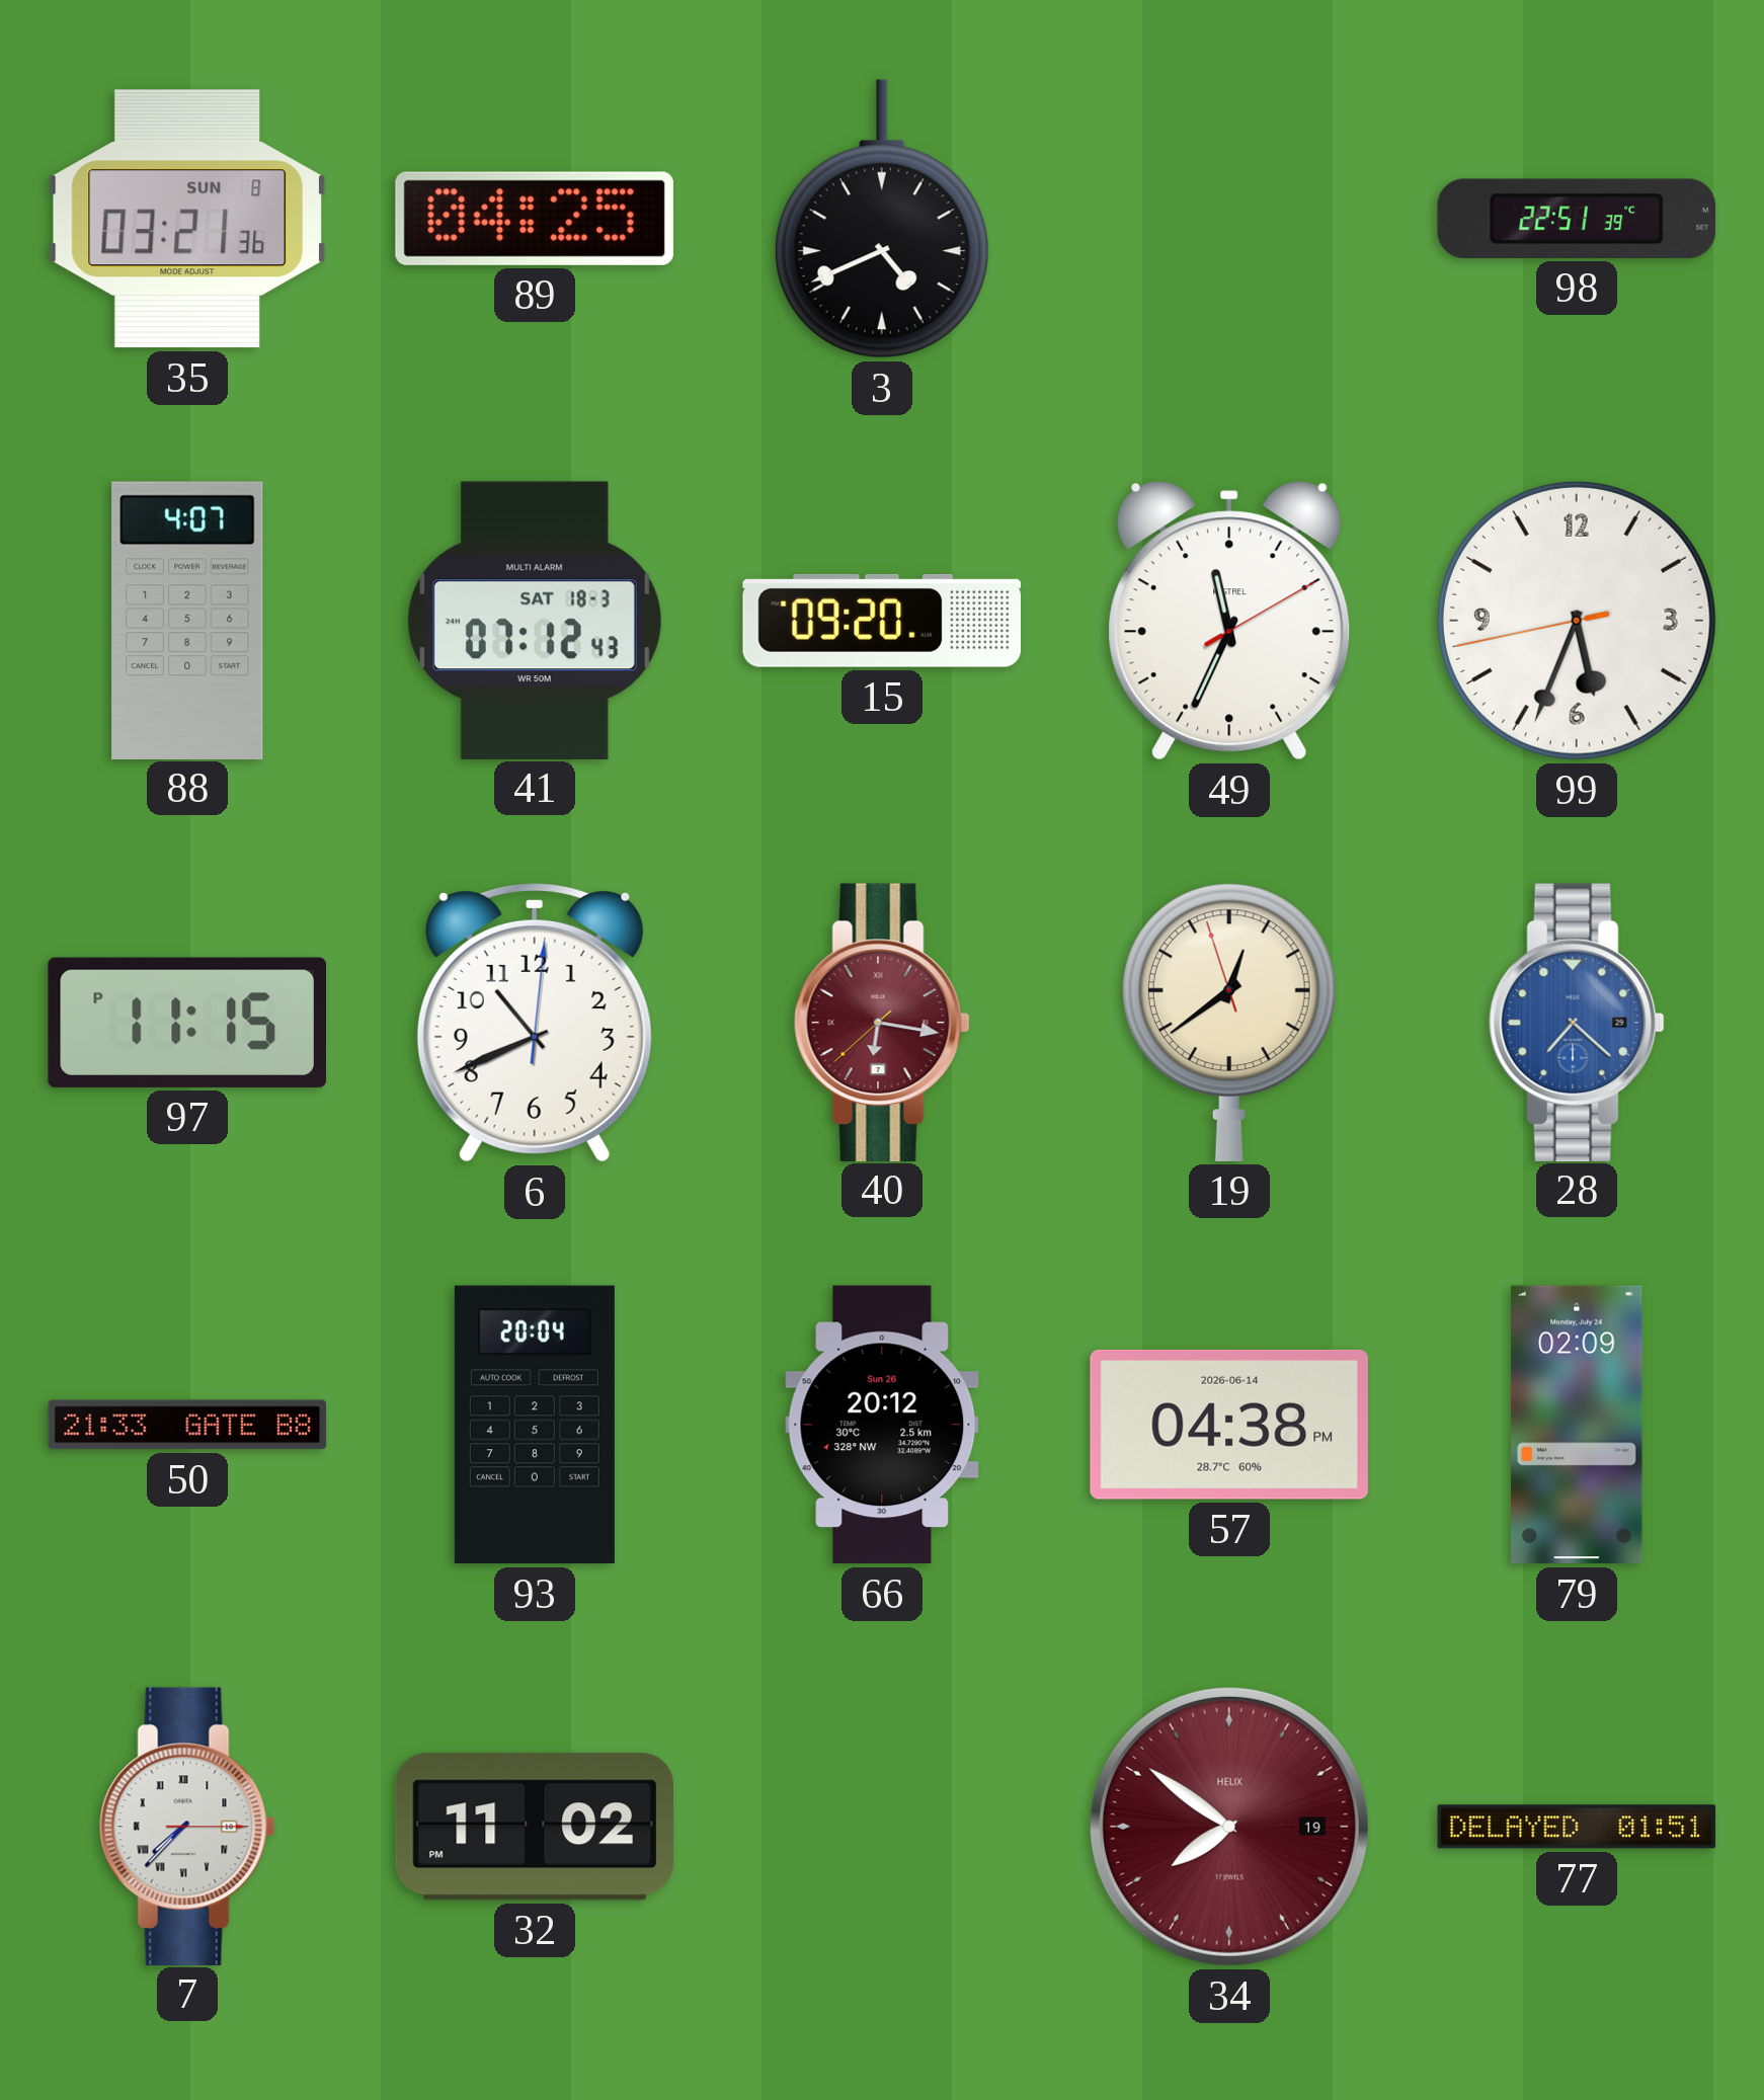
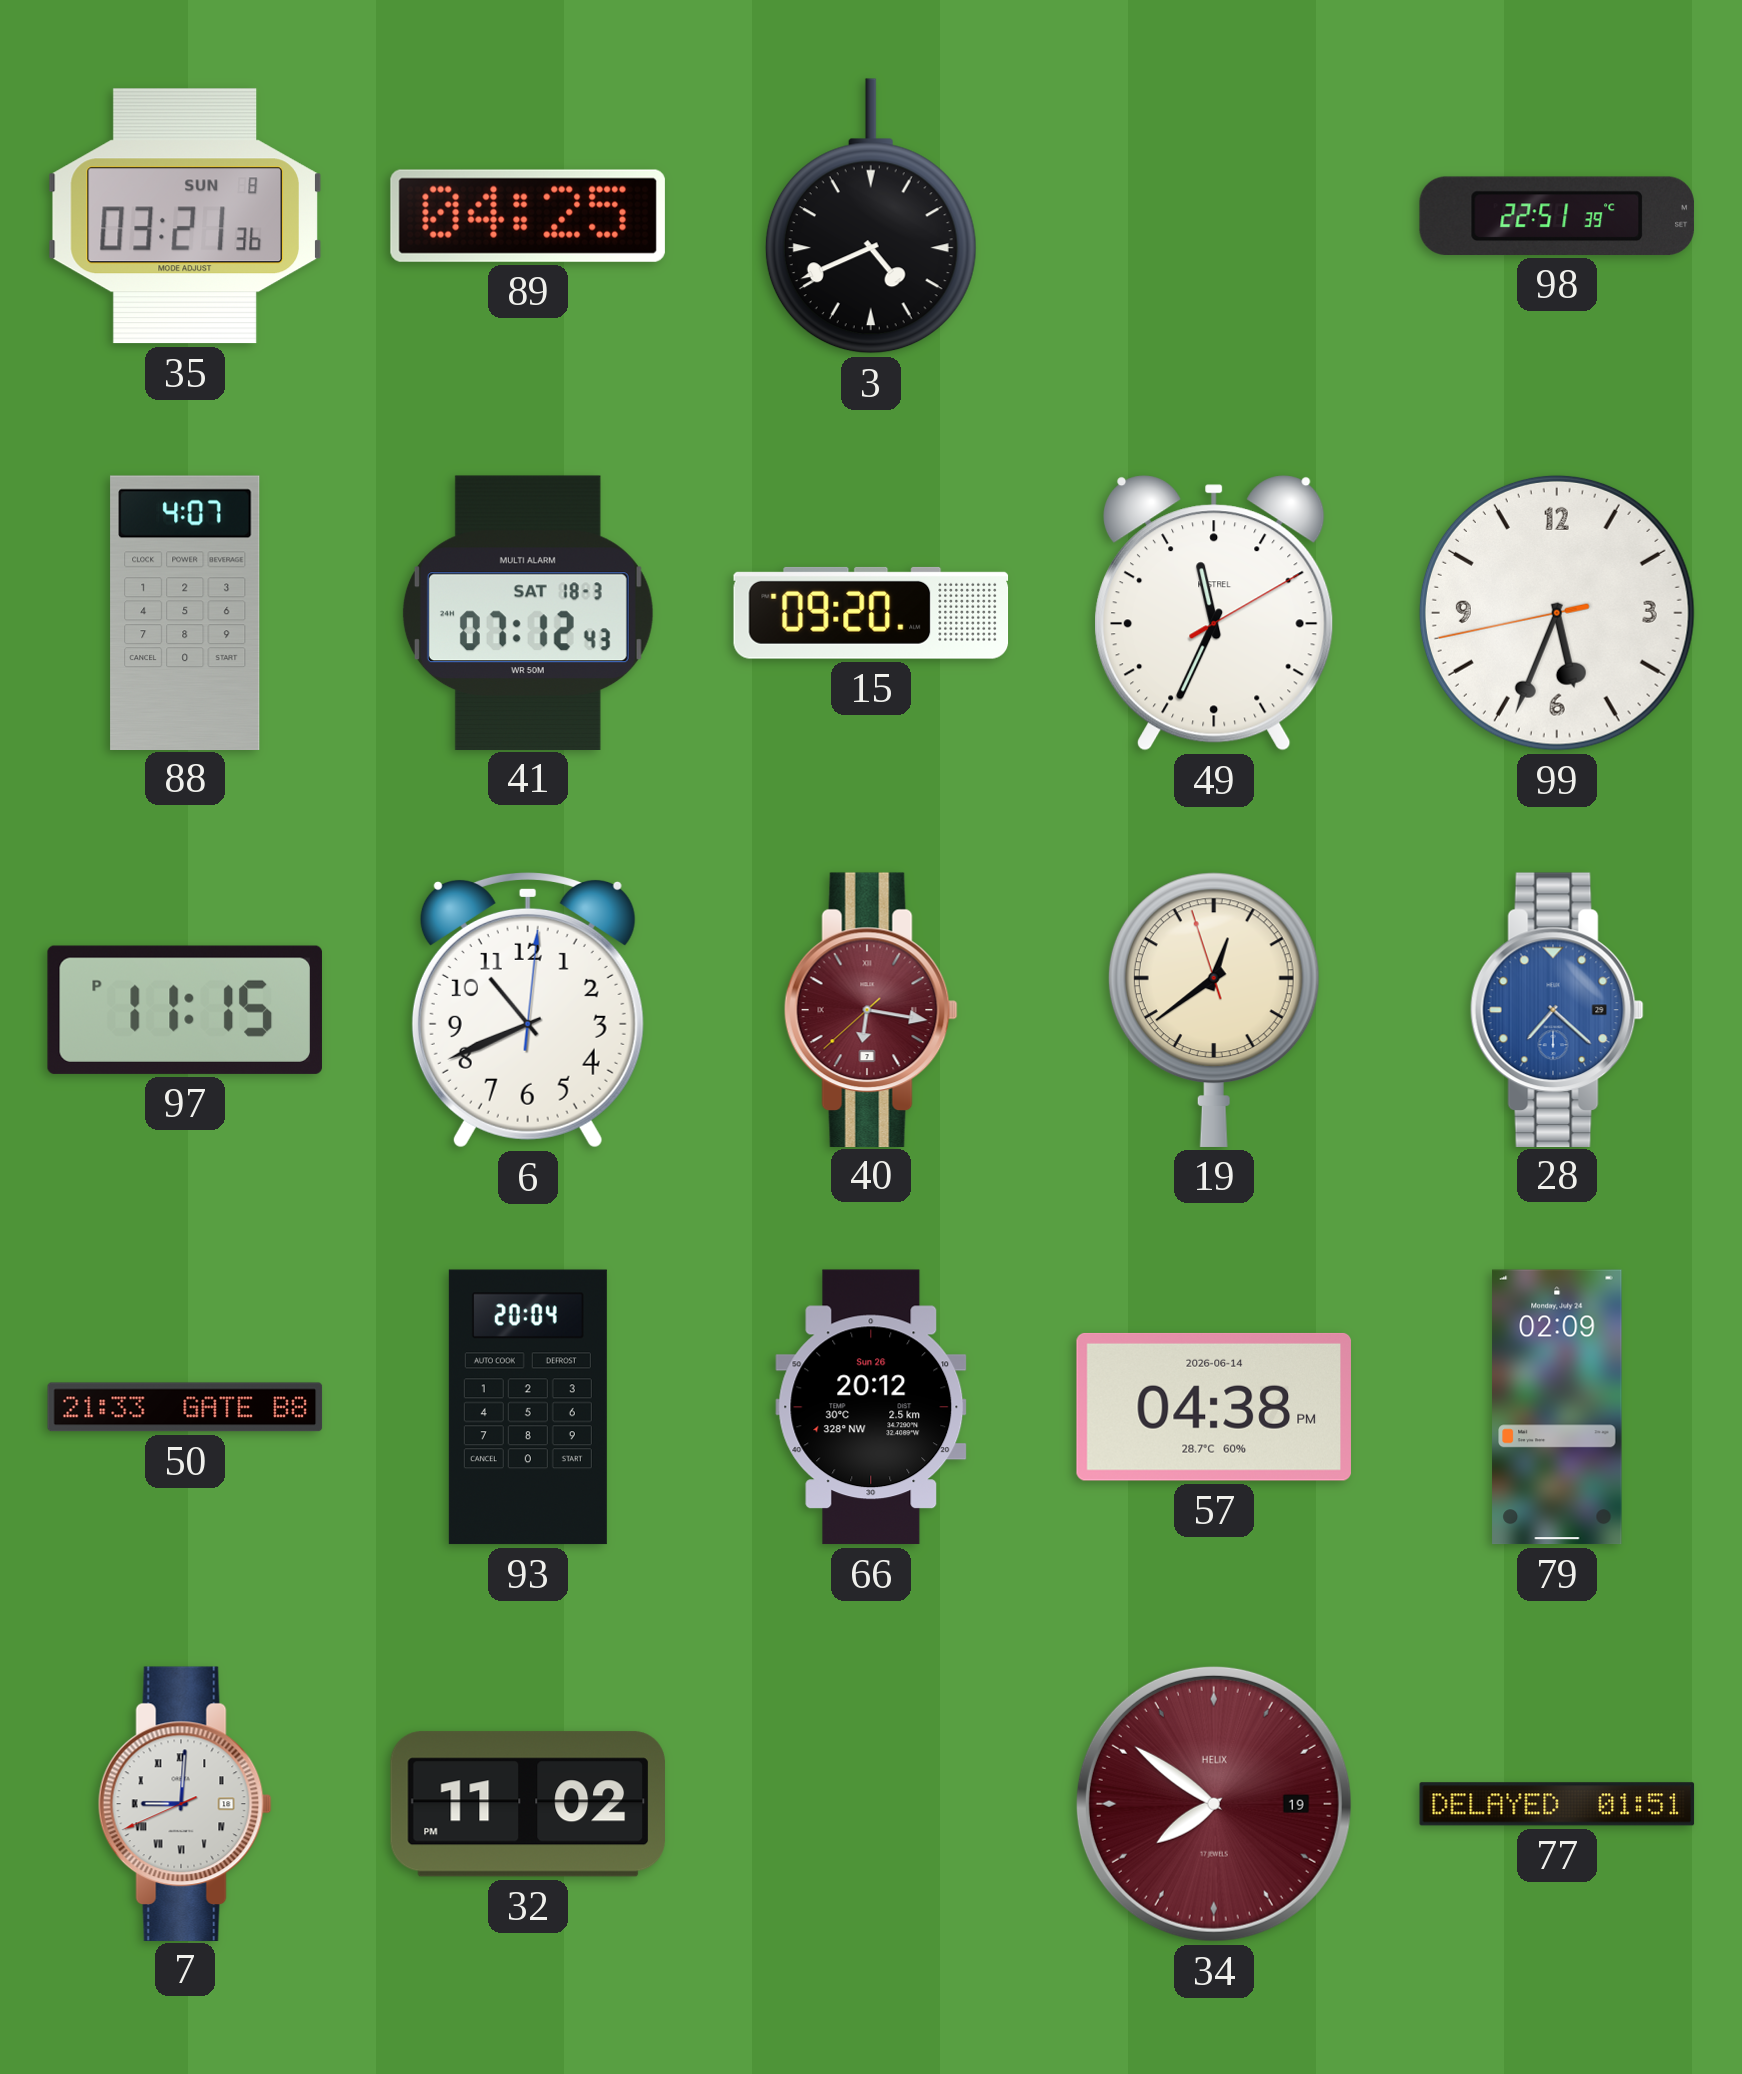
7: 7:37 -> 9:00 (185, 1803)
